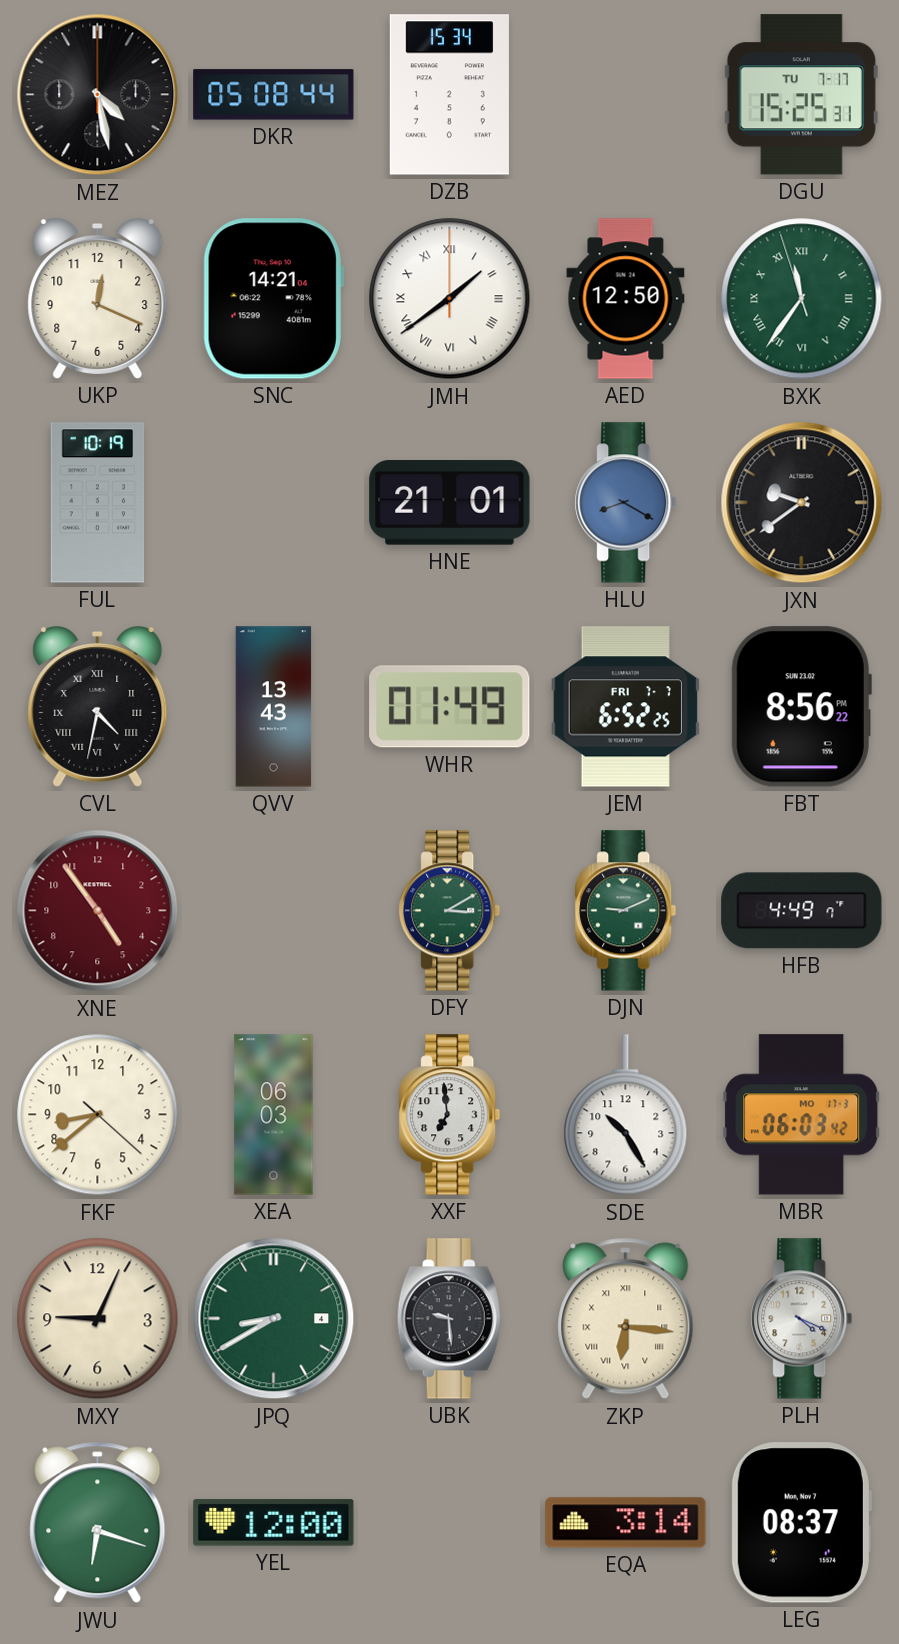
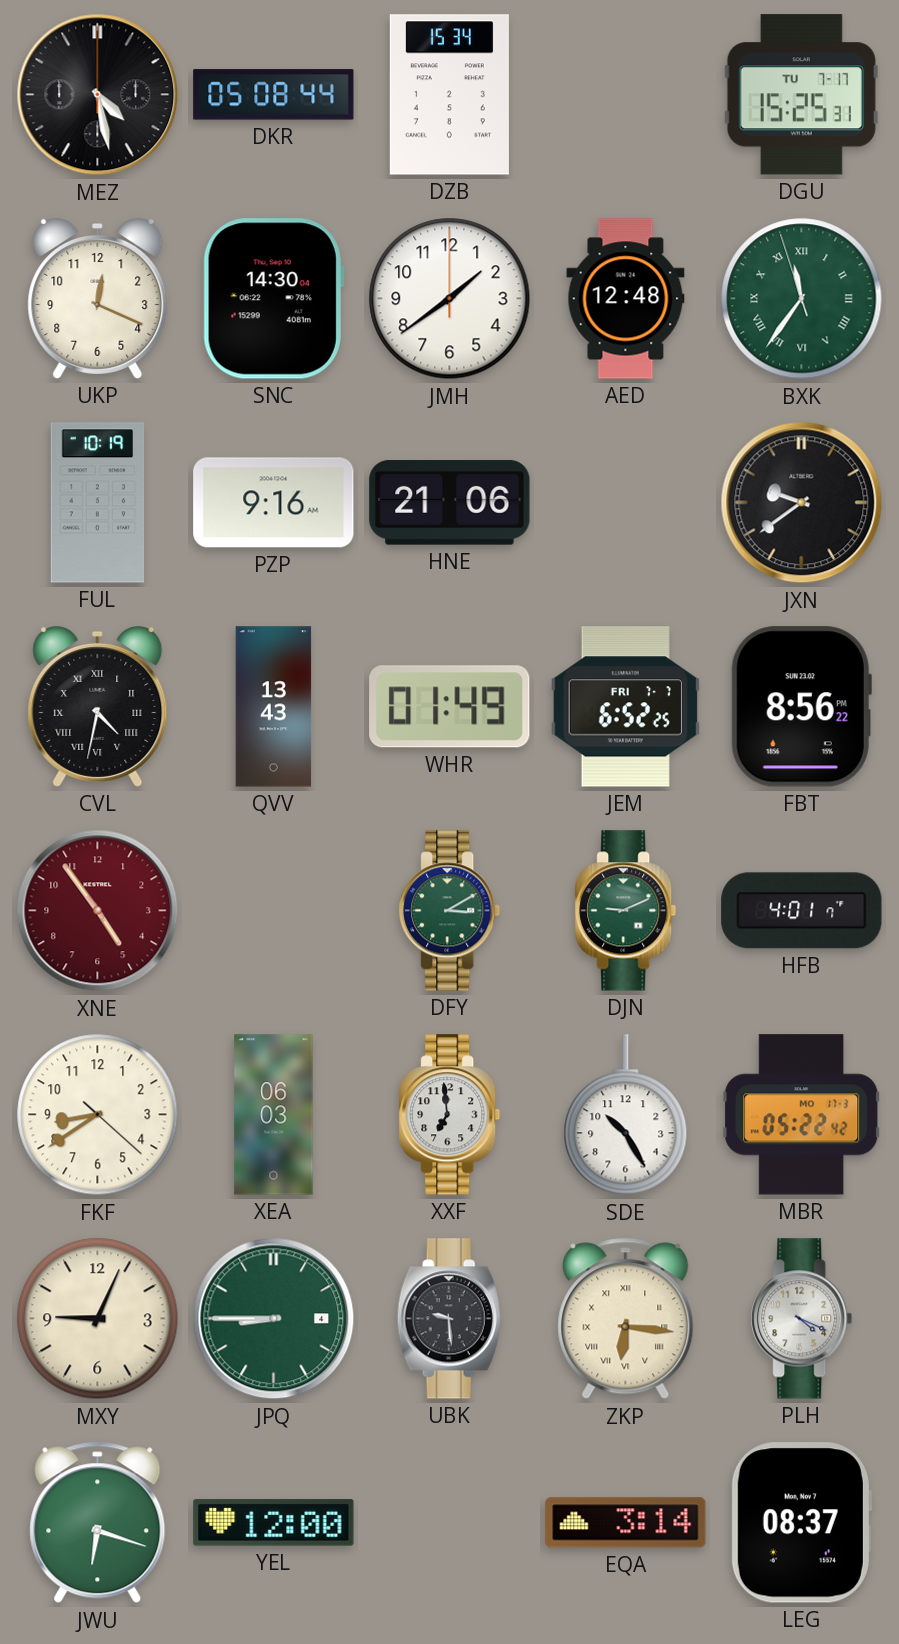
SNC: 14:21 -> 14:30 (273, 299)
JMH numerals: Roman -> Arabic (450, 299)
AED: 12:50 -> 12:48 (626, 299)
PZP: none -> 9:16 (274, 503)
HNE: 21:01 -> 21:06 (450, 503)
HLU: 8:20 -> none (626, 503)
HFB: 4:49 -> 4:01 (802, 911)
FKF: 8:38 -> 8:39 (98, 1115)
MBR: 06:03 -> 05:22 (802, 1115)
JPQ: 8:40 -> 8:45 (274, 1319)
